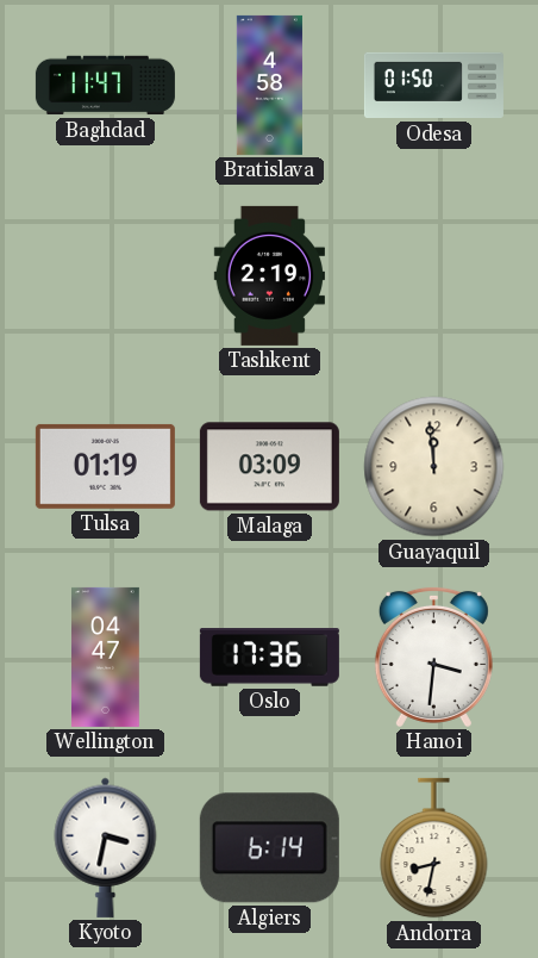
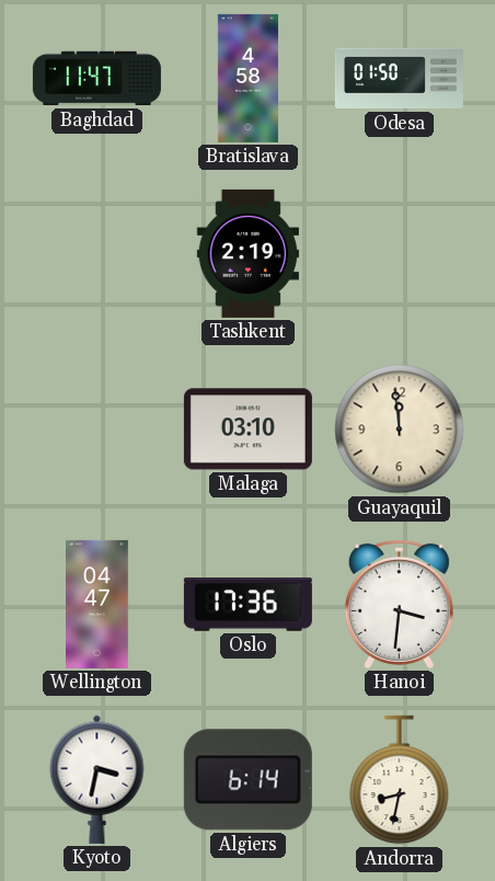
Tulsa: 01:19 -> none (105, 466)
Malaga: 03:09 -> 03:10 (248, 430)
